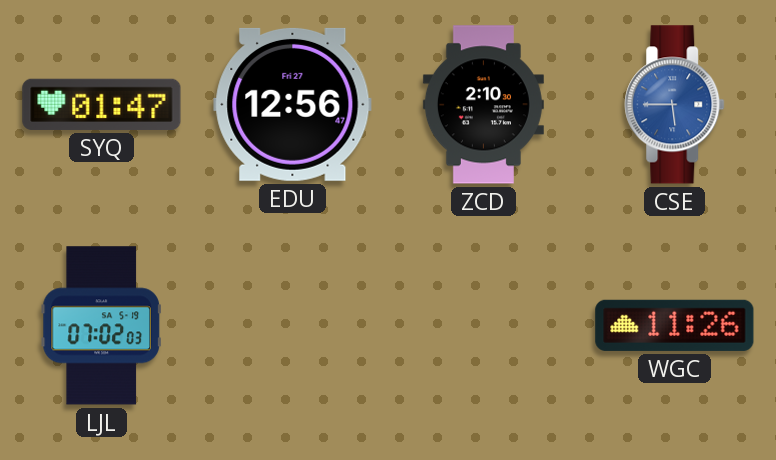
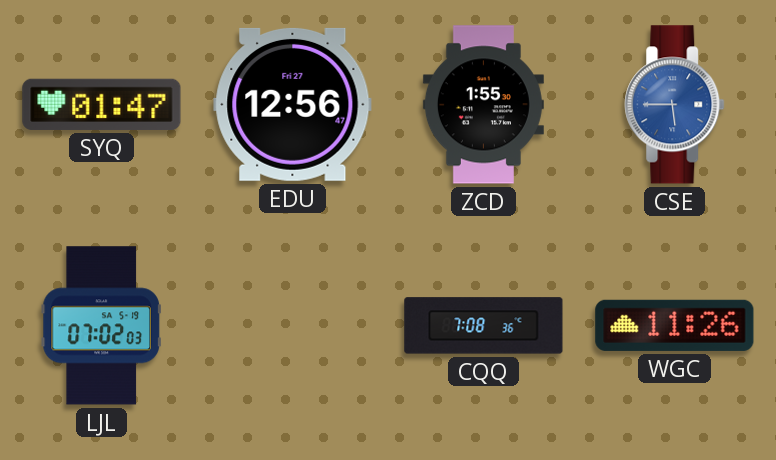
ZCD: 2:10 -> 1:55 (483, 105)
CQQ: none -> 7:08 (484, 326)
